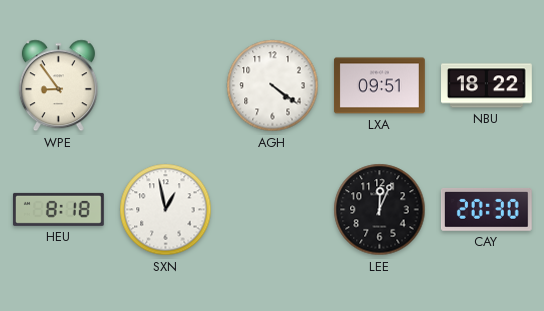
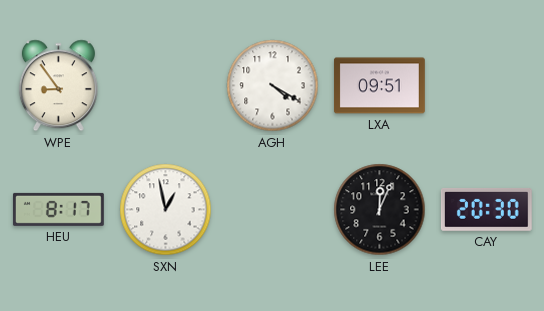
AGH: 4:21 -> 4:20 (273, 86)
NBU: 18:22 -> none (487, 86)
HEU: 8:18 -> 8:17 (58, 209)
